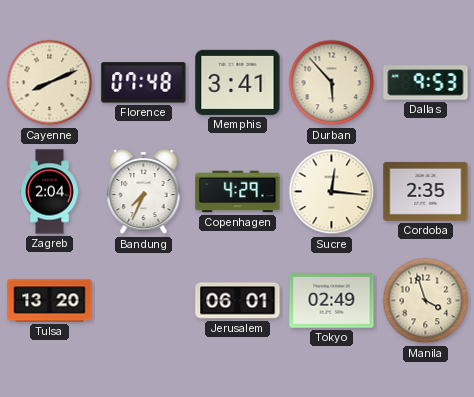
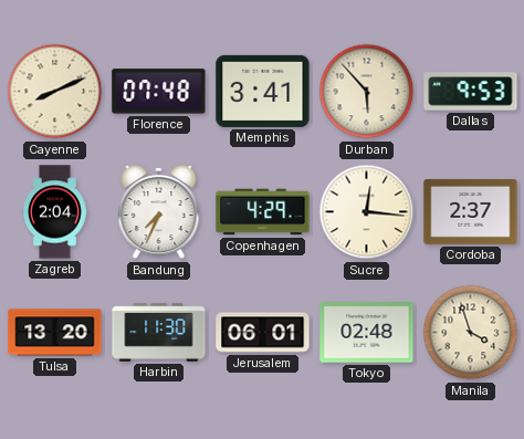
Cordoba: 2:35 -> 2:37 (471, 211)
Harbin: none -> 11:30 (159, 333)
Tokyo: 02:49 -> 02:48 (367, 333)
